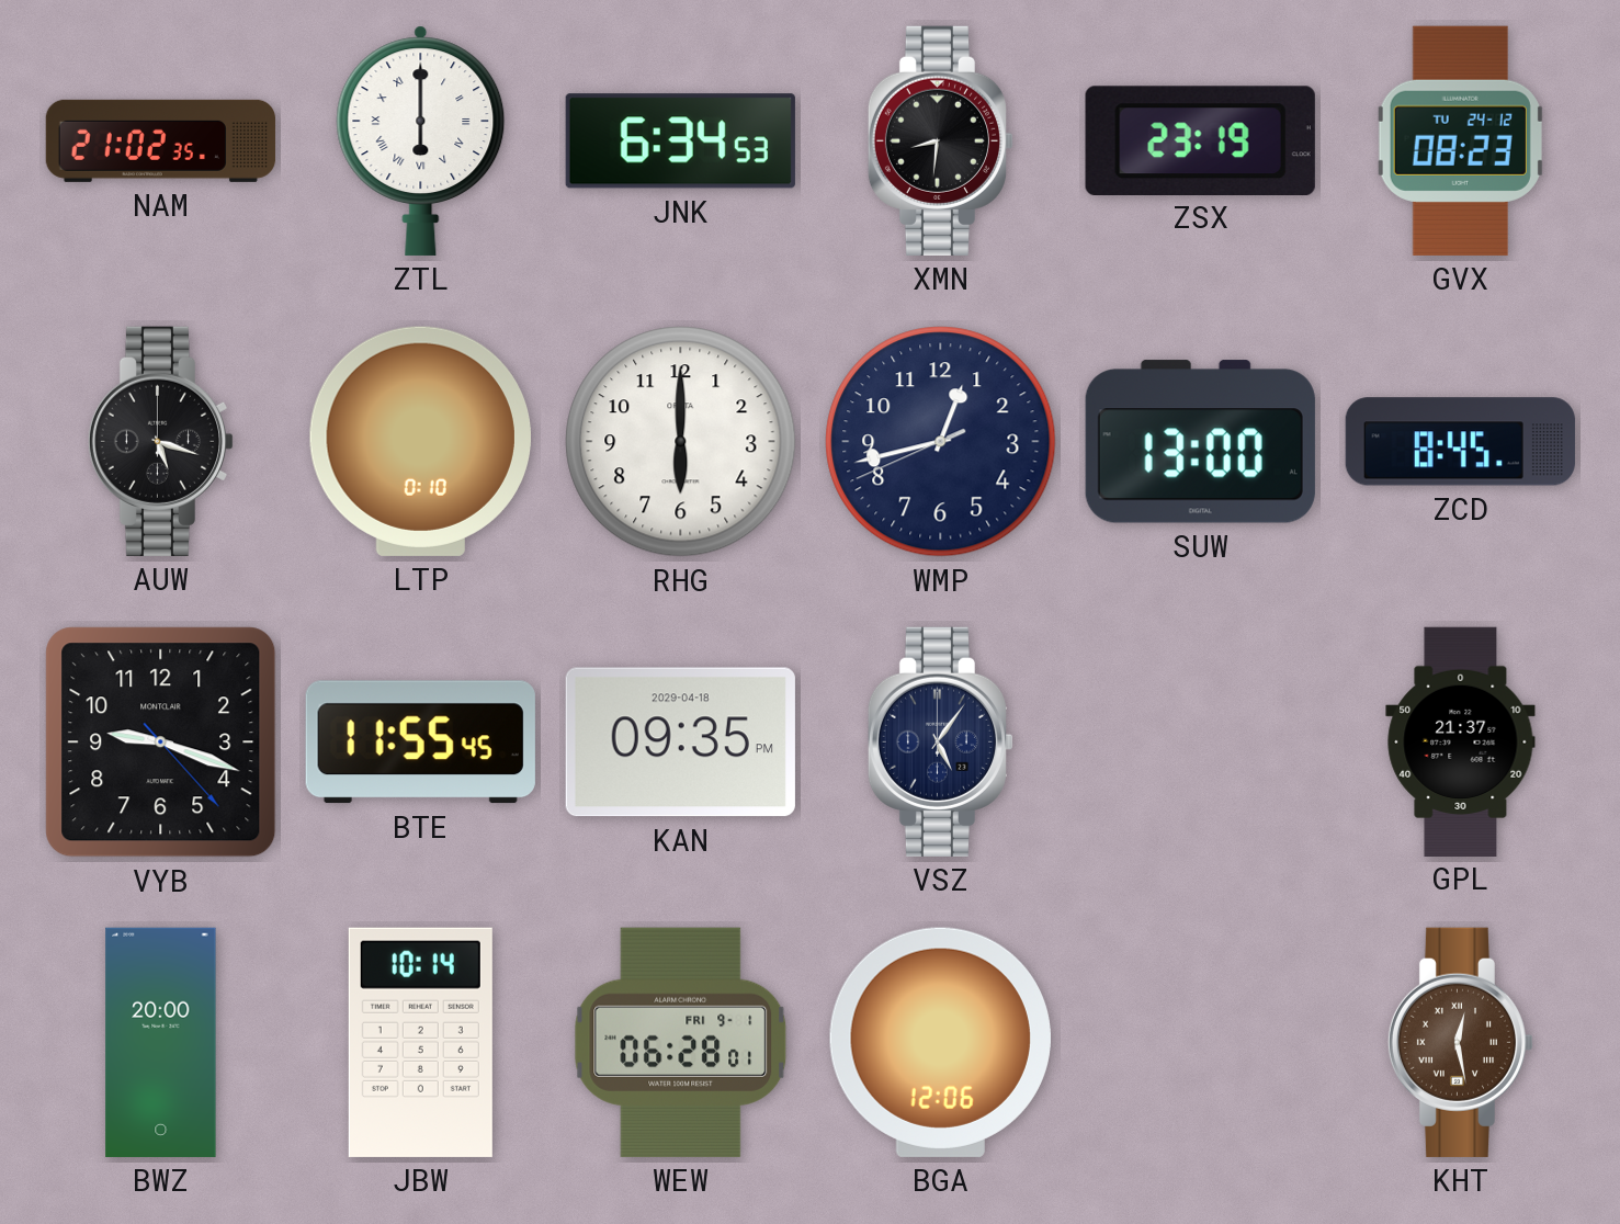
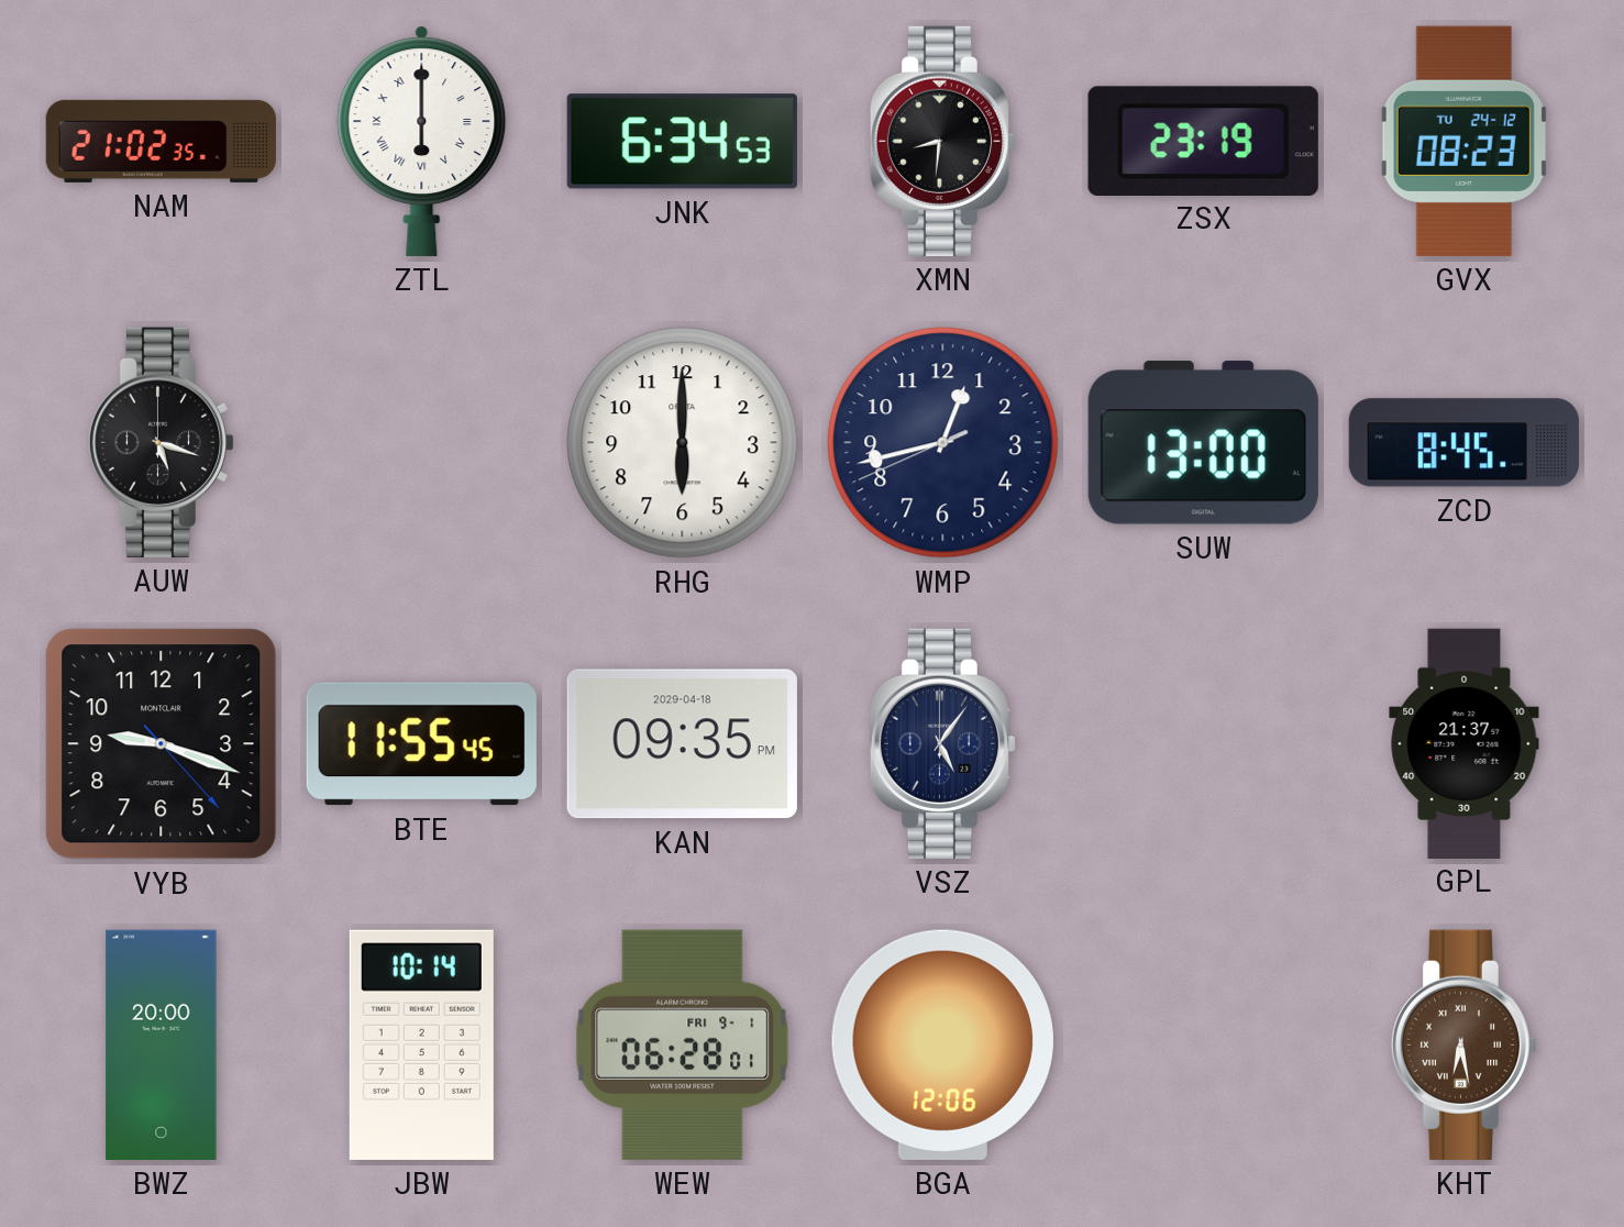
LTP: 0:10 -> none (420, 441)
KHT: 12:28 -> 6:28 (1465, 1044)
